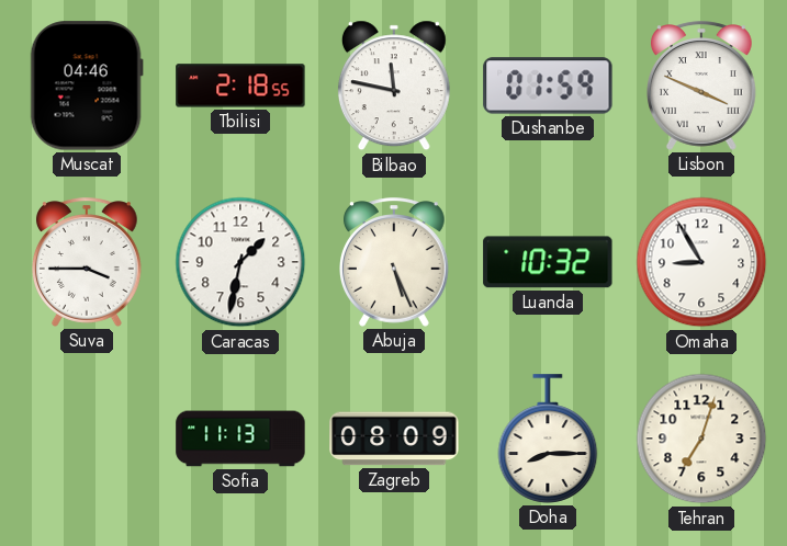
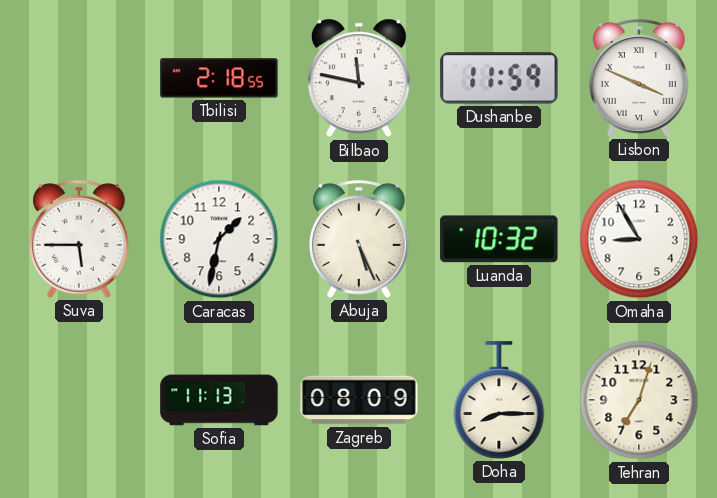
Muscat: 04:46 -> none (87, 86)
Dushanbe: 01:59 -> 11:59 (499, 78)
Suva: 3:45 -> 5:45 (80, 239)
